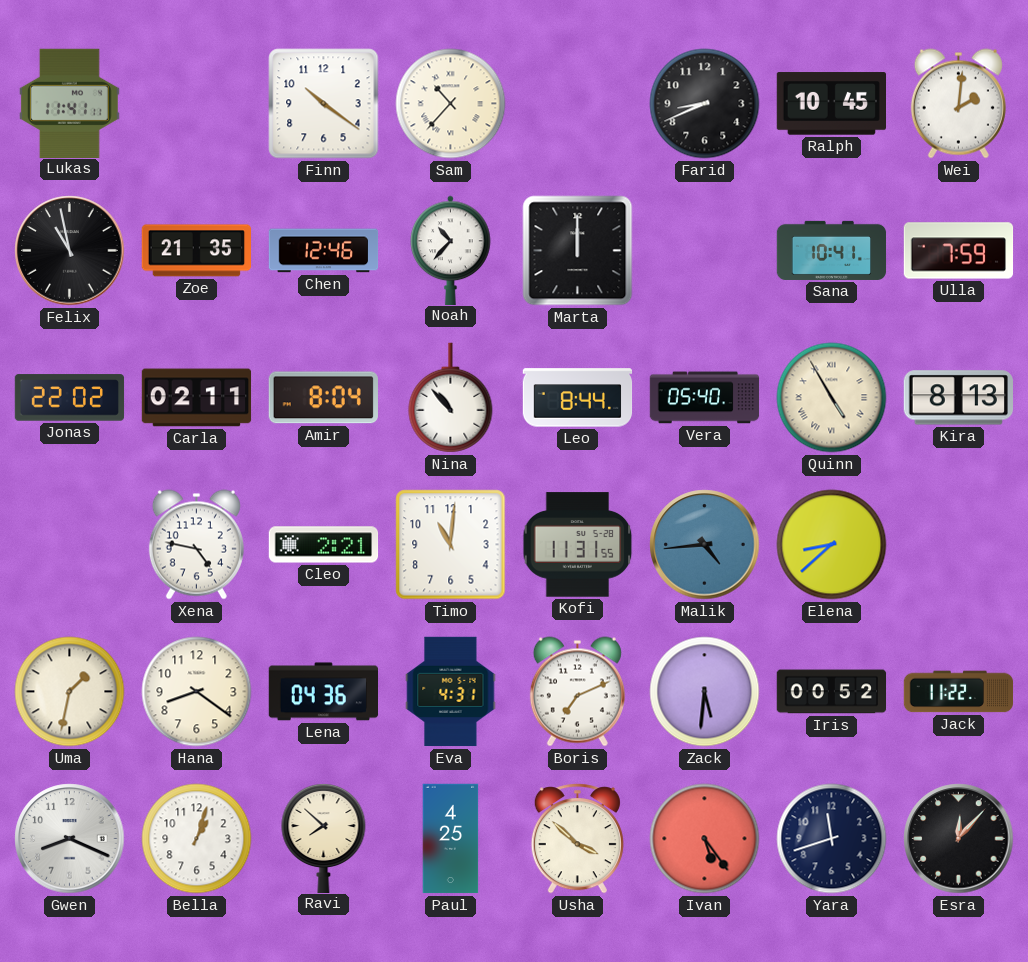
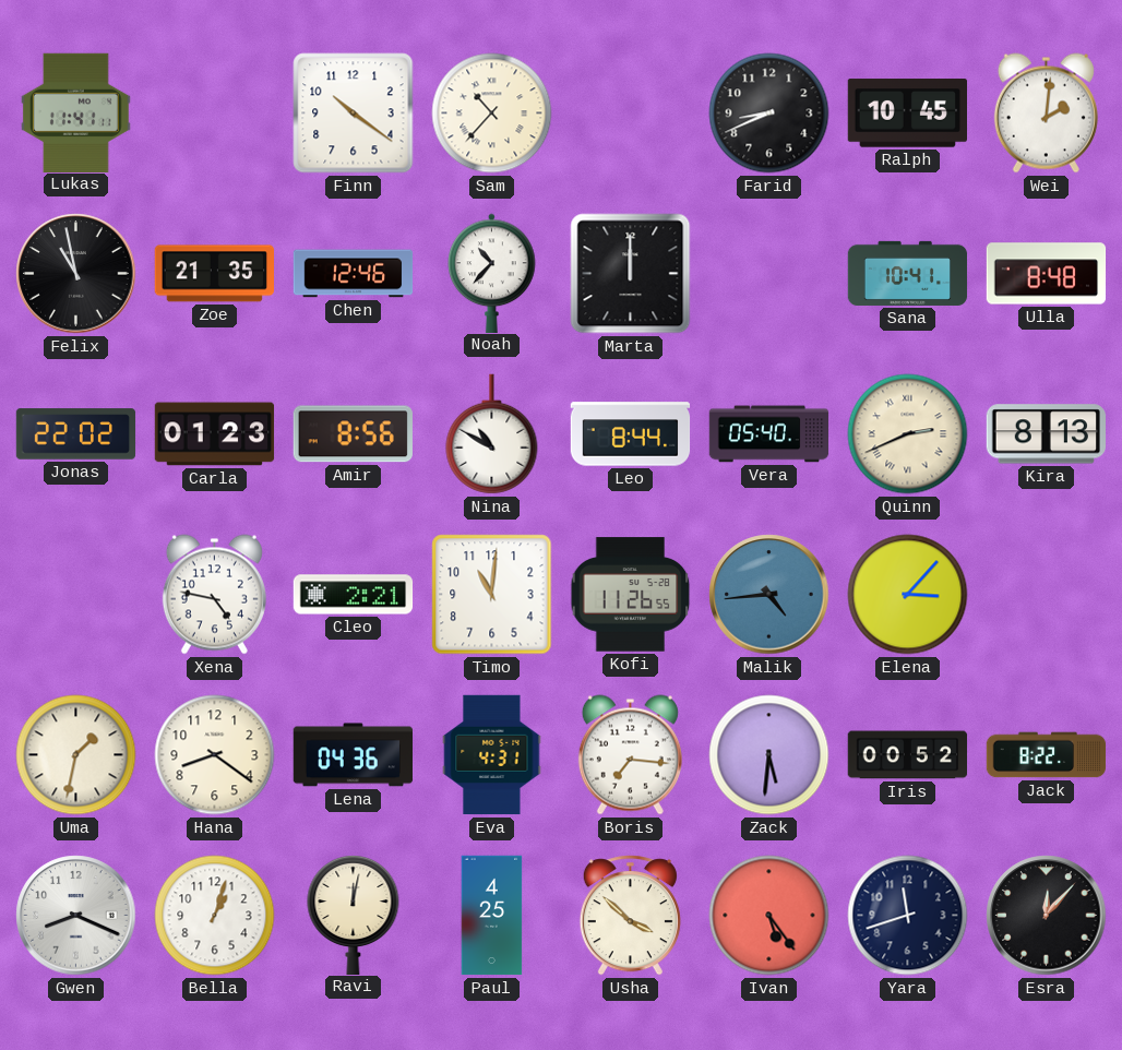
Ulla: 7:59 -> 8:48 (1047, 274)
Carla: 02:11 -> 01:23 (215, 434)
Amir: 8:04 -> 8:56 (353, 434)
Nina: 10:53 -> 10:50 (492, 434)
Quinn: 4:55 -> 2:41 (908, 434)
Kofi: 11:31 -> 11:26 (631, 595)
Elena: 8:38 -> 3:07 (908, 595)
Boris: 7:11 -> 7:16 (630, 755)
Jack: 11:22 -> 8:22 (1047, 755)
Ravi: 7:52 -> 12:02 (354, 914)
